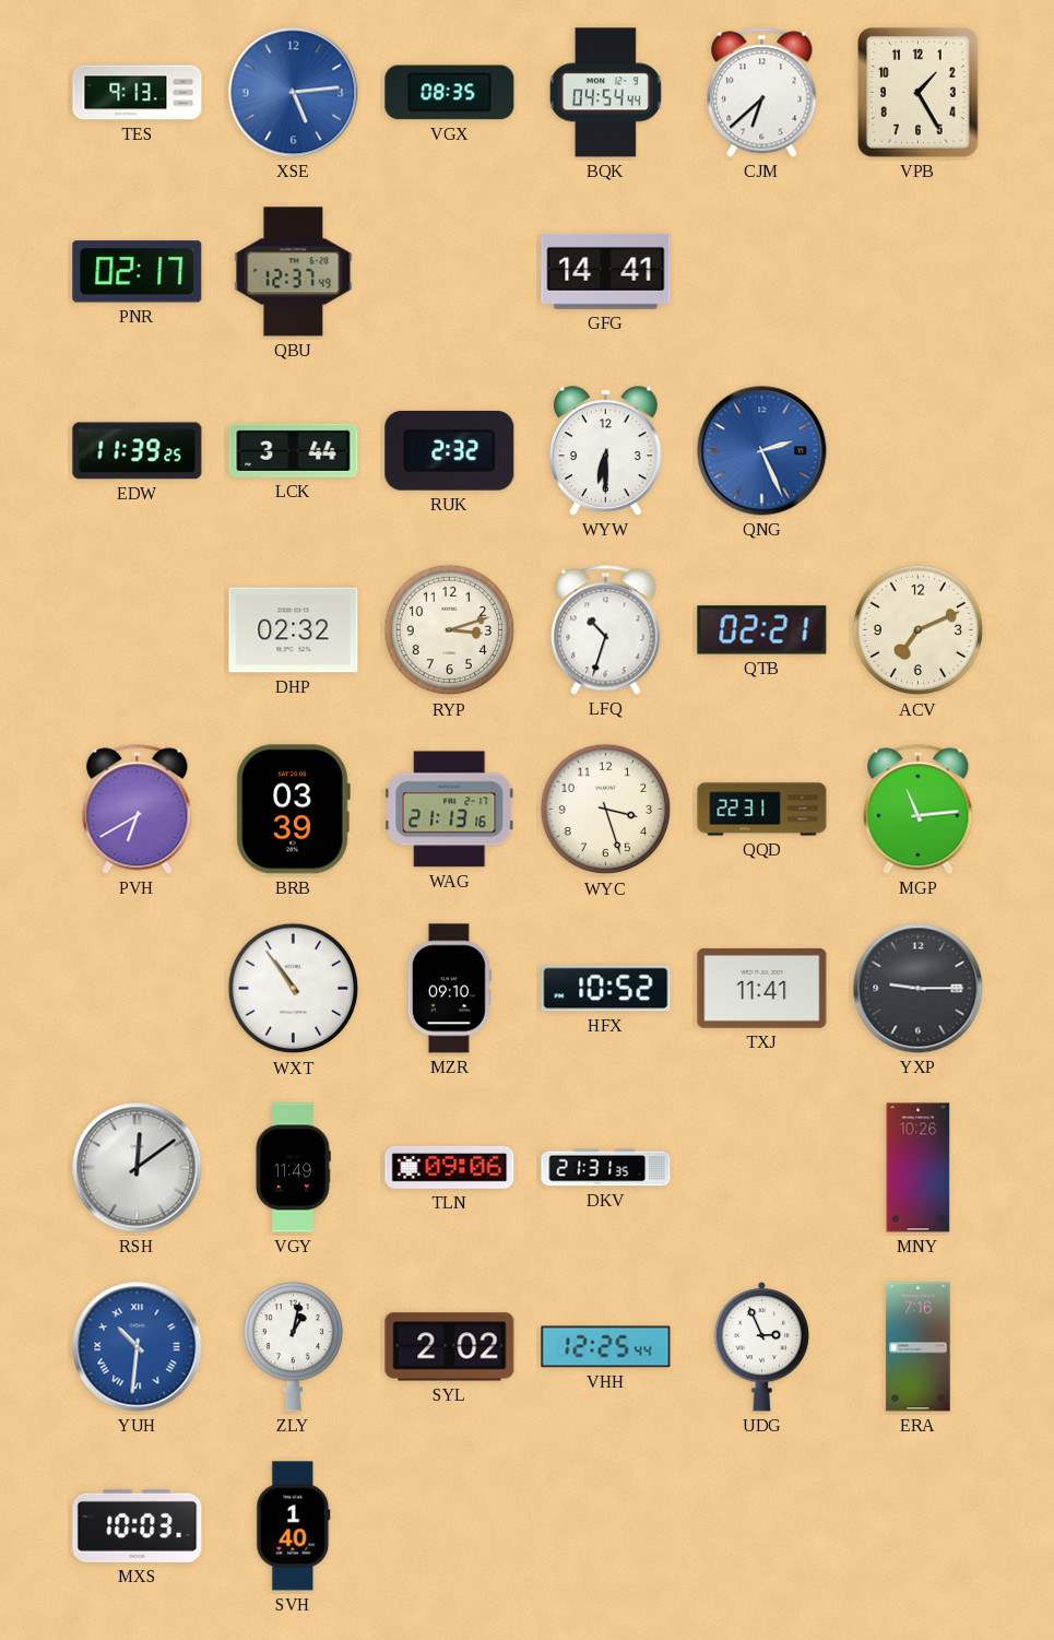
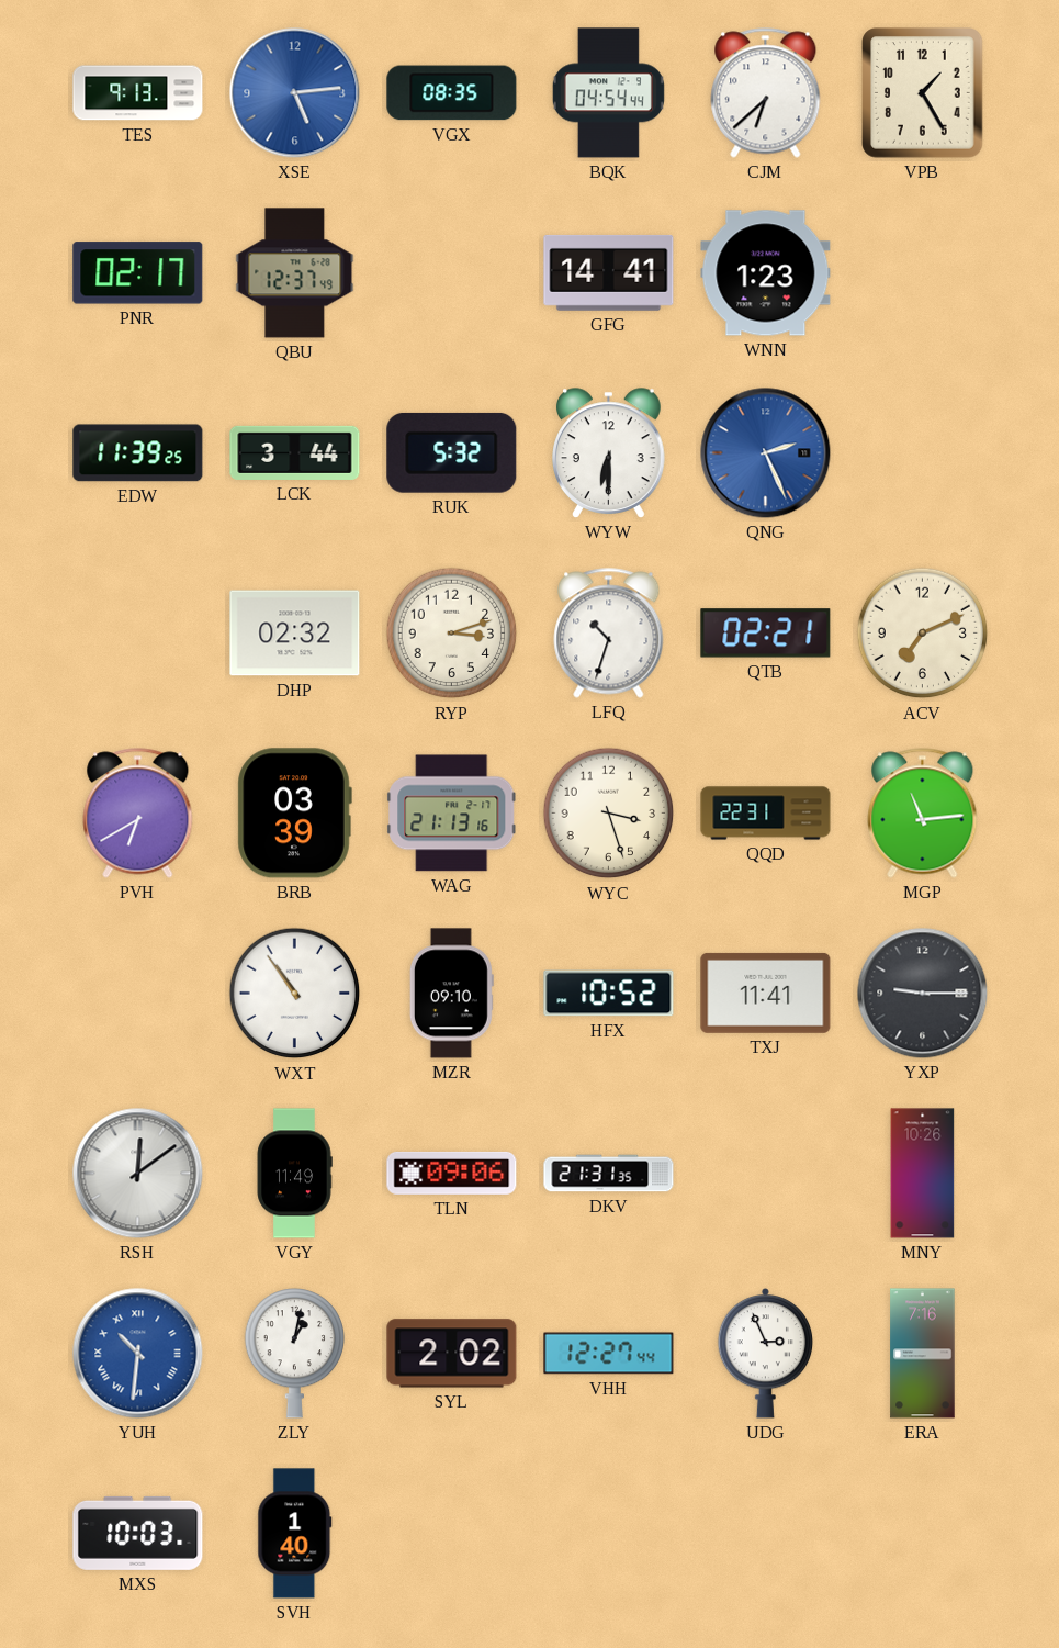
WNN: none -> 1:23 (766, 273)
RUK: 2:32 -> 5:32 (452, 452)
VHH: 12:25 -> 12:27 (609, 1354)
